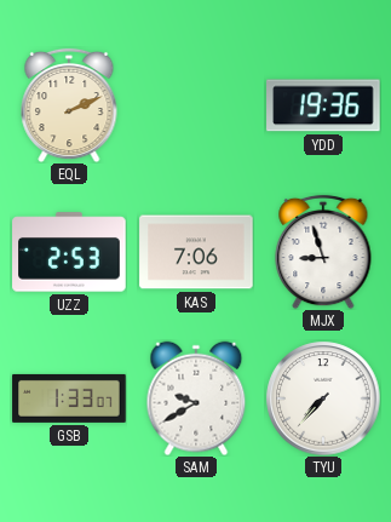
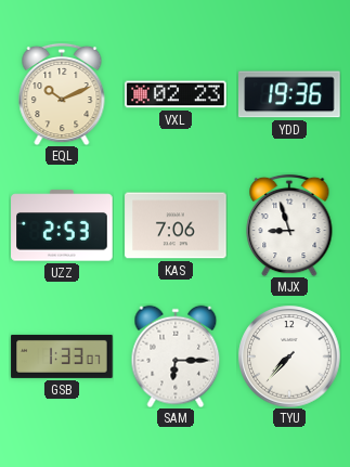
EQL: 2:11 -> 10:11 (62, 94)
VXL: none -> 02:23 (176, 94)
SAM: 9:40 -> 6:15 (176, 356)
